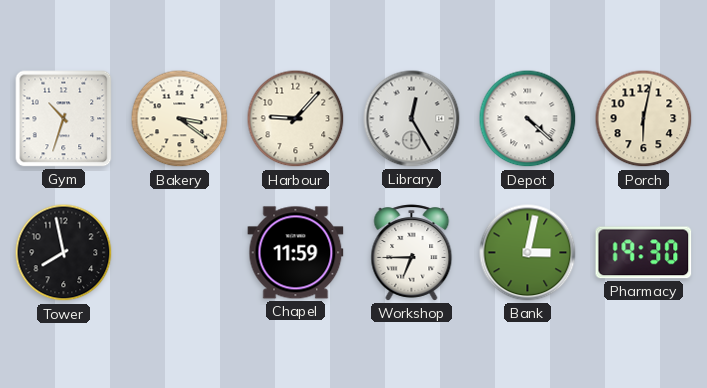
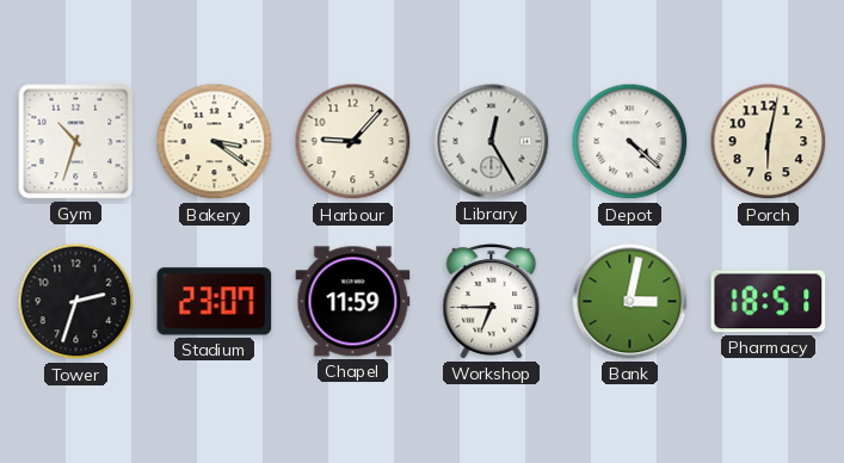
Tower: 7:58 -> 2:33 (76, 302)
Stadium: none -> 23:07 (215, 302)
Pharmacy: 19:30 -> 18:51 (769, 302)
